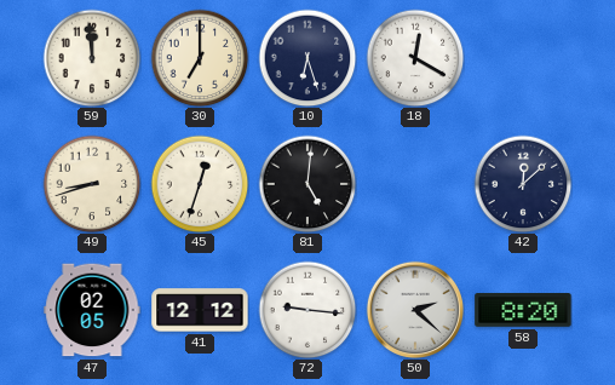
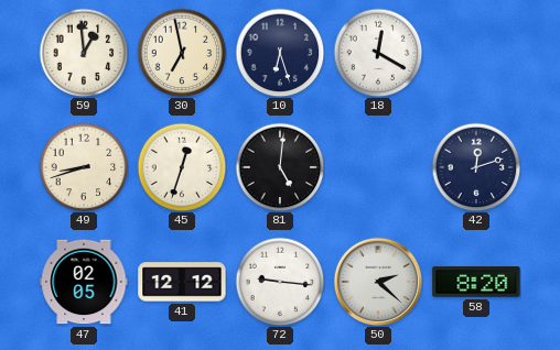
59: 11:59 -> 12:59 (84, 53)
30: 7:00 -> 6:58 (182, 53)
42: 12:08 -> 12:12 (476, 167)
